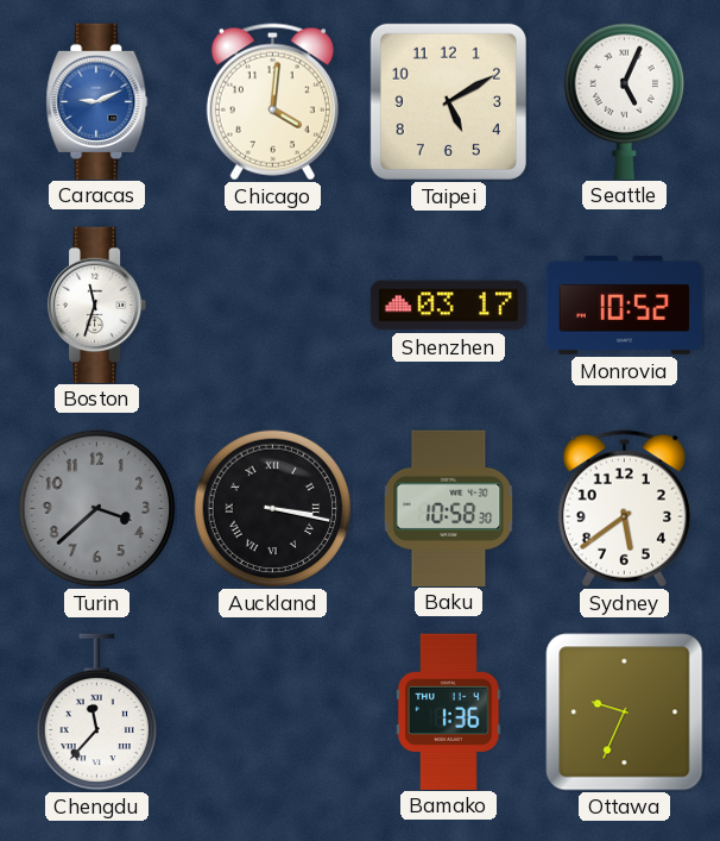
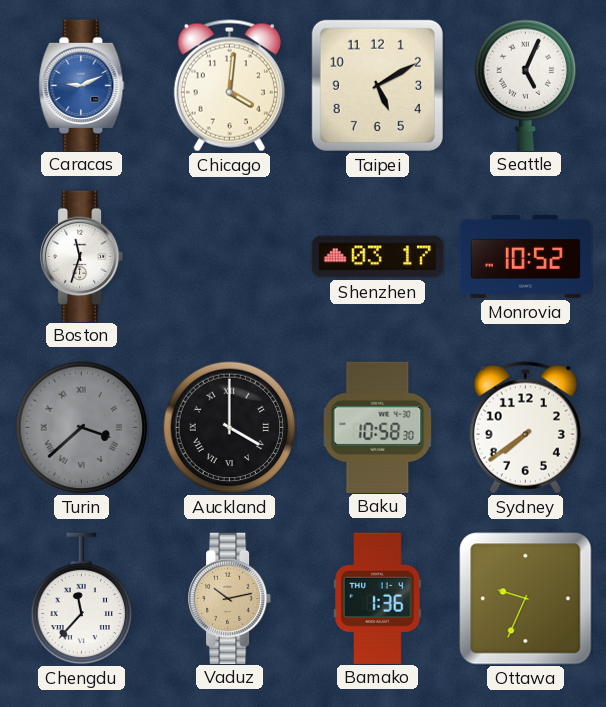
Turin numerals: Arabic -> Roman (82, 428)
Auckland: 3:17 -> 4:00 (230, 428)
Sydney: 5:39 -> 7:39 (525, 428)
Vaduz: none -> 10:13 (231, 598)
